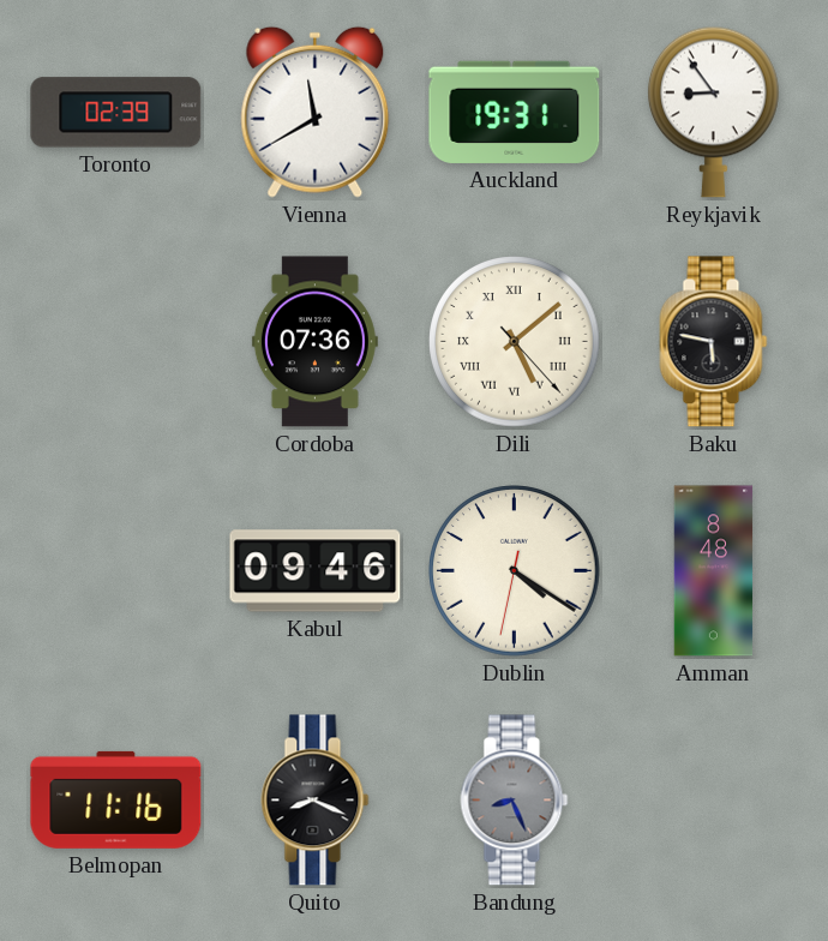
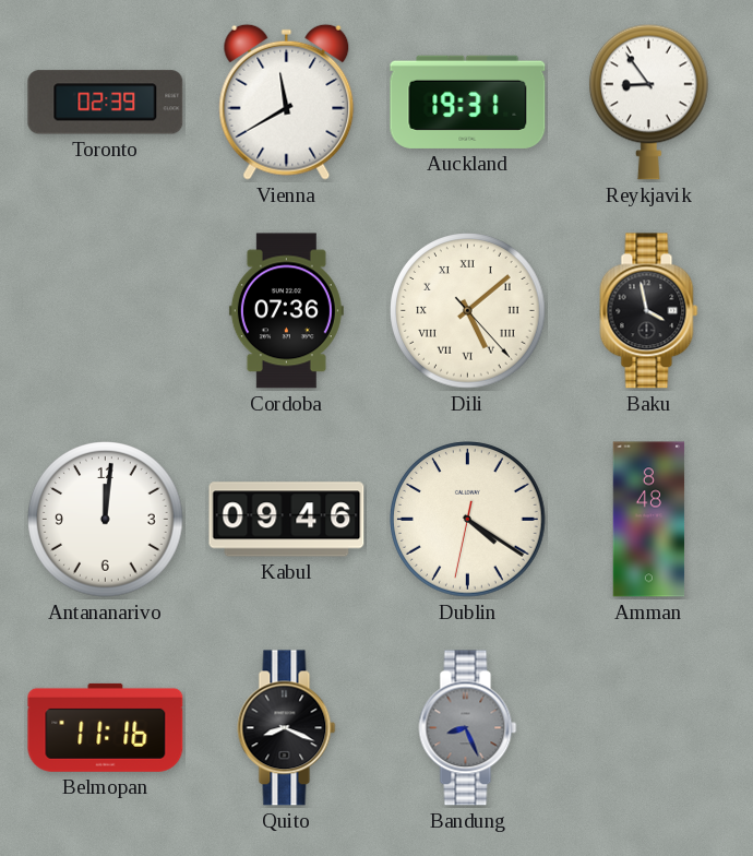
Baku: 5:47 -> 3:58 (649, 311)
Antananarivo: none -> 12:01 (106, 520)
